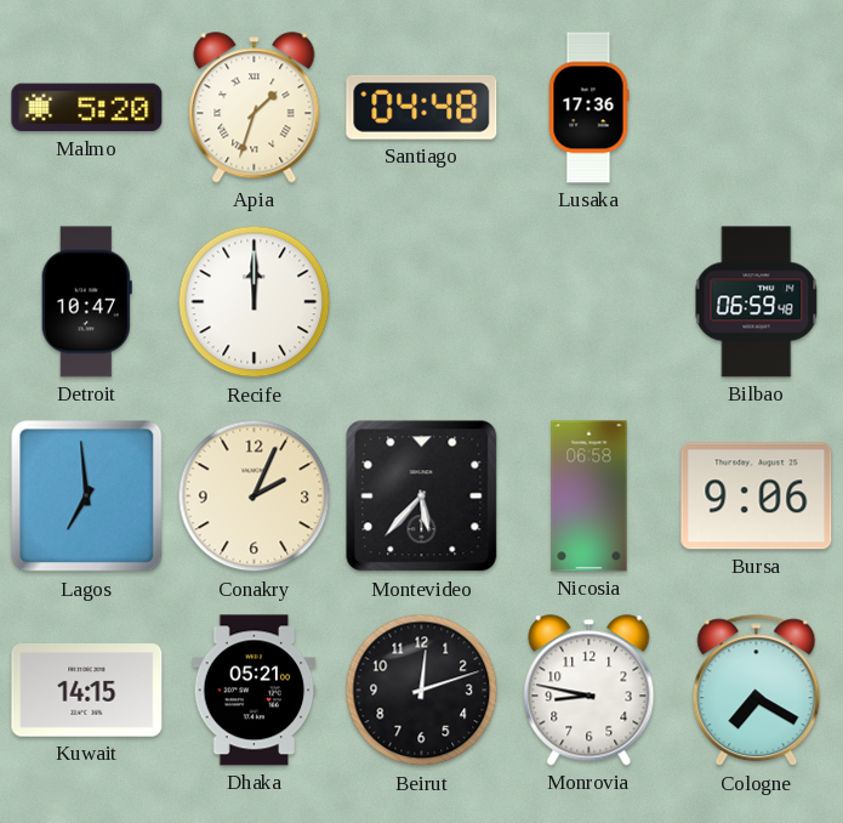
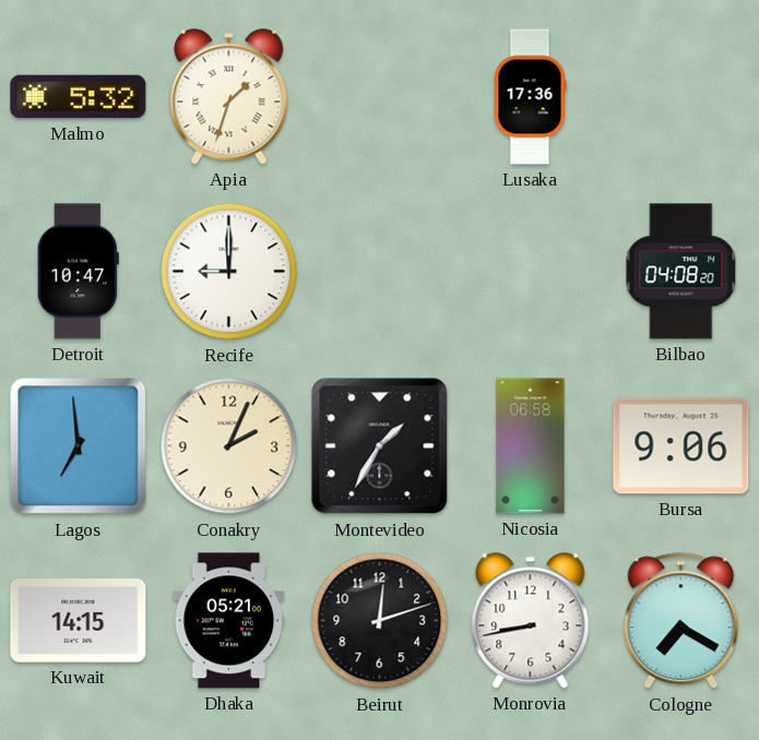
Malmo: 5:20 -> 5:32 (79, 97)
Santiago: 04:48 -> none (422, 107)
Recife: 12:00 -> 9:00 (229, 272)
Bilbao: 06:59 -> 04:08 (681, 272)
Montevideo: 5:37 -> 1:35 (380, 446)
Monrovia: 8:47 -> 8:43 (531, 621)
